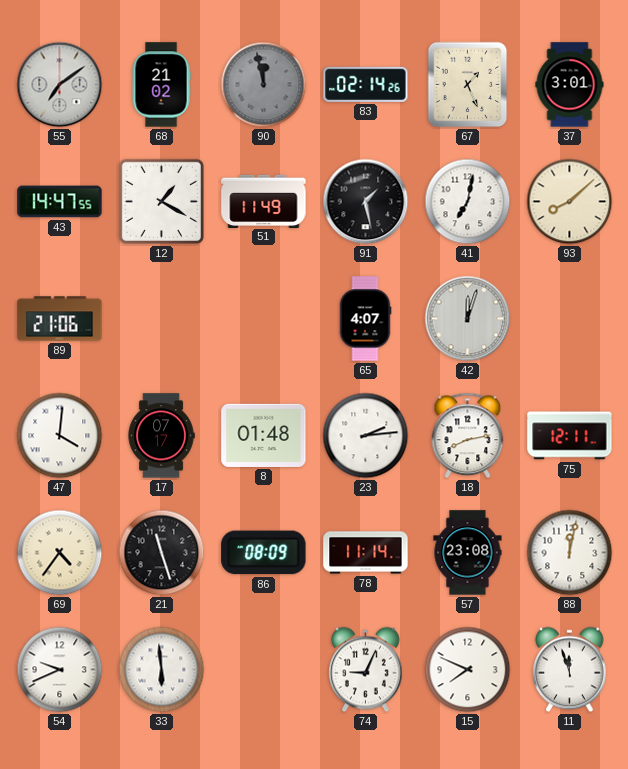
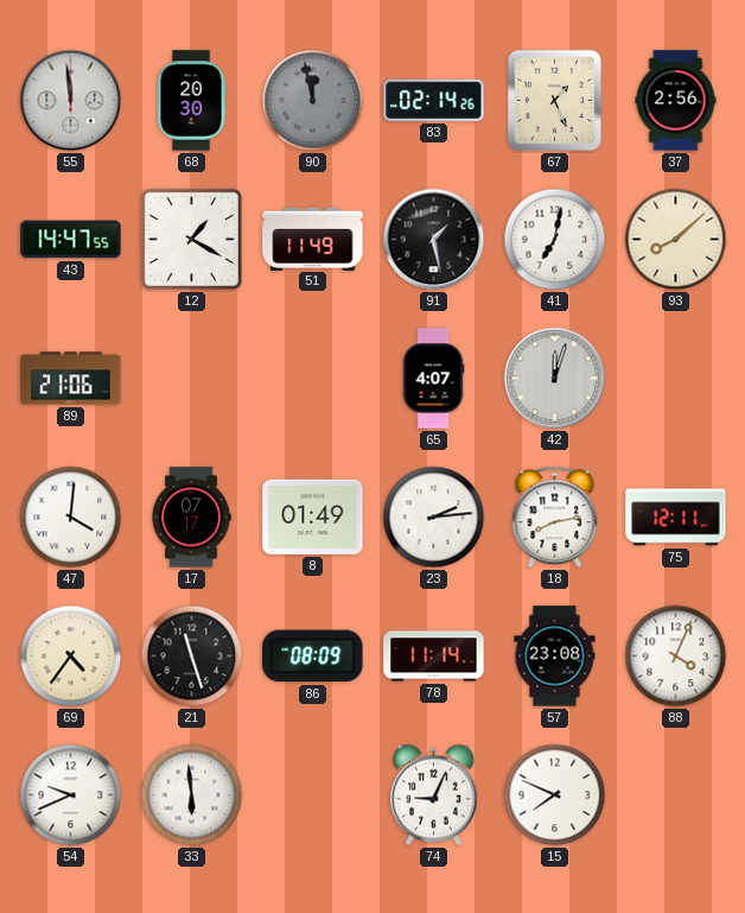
55: 7:09 -> 11:59 (71, 101)
68: 21:02 -> 20:30 (191, 101)
37: 3:01 -> 2:56 (676, 101)
8: 01:48 -> 01:49 (313, 516)
88: 12:02 -> 4:04 (676, 657)
11: 11:57 -> none (570, 670)
